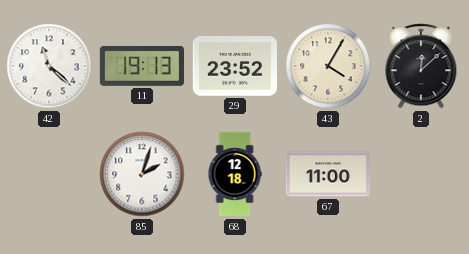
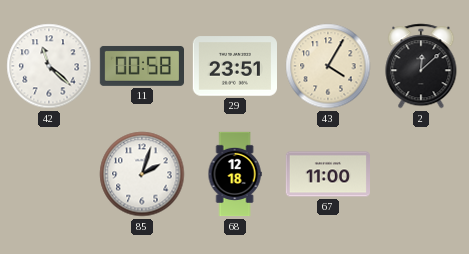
11: 19:13 -> 00:58 (141, 66)
29: 23:52 -> 23:51 (234, 66)
